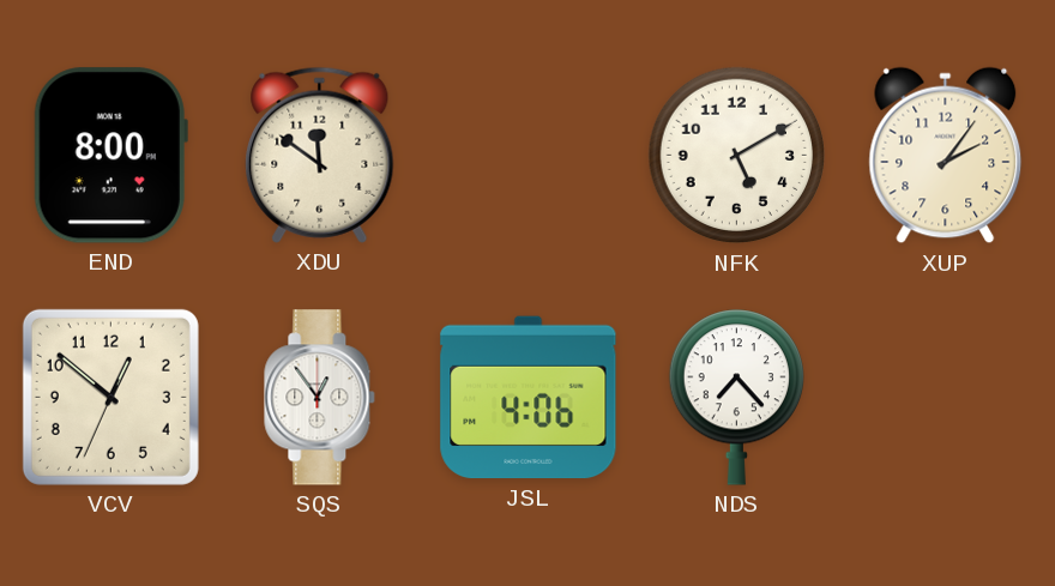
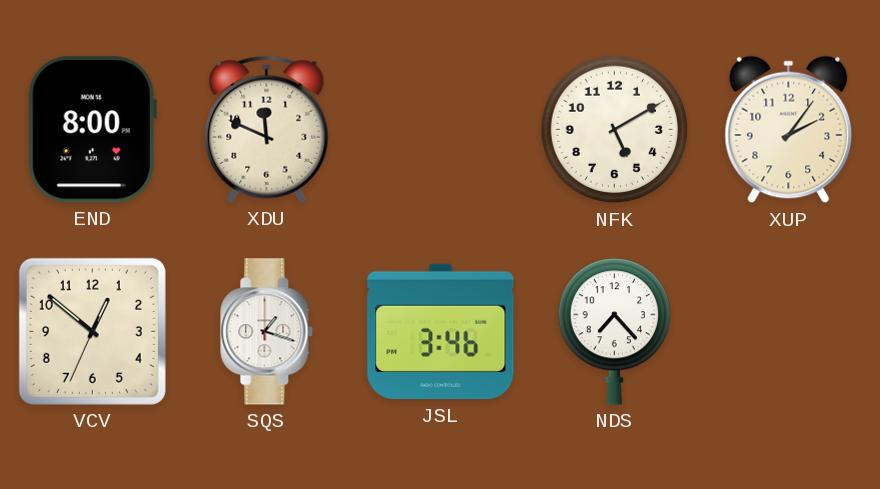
XDU: 11:51 -> 11:49 (267, 129)
SQS: 12:54 -> 1:18 (267, 332)
JSL: 4:06 -> 3:46 (441, 332)
